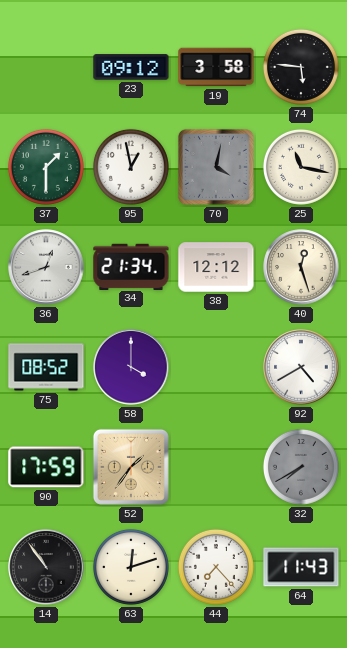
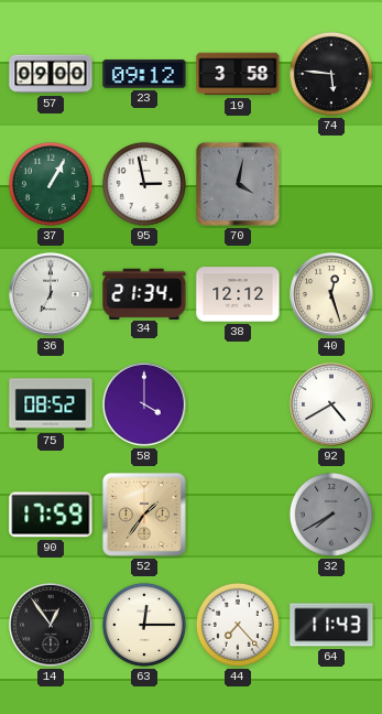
57: none -> 09:00 (51, 74)
37: 1:30 -> 1:05 (51, 184)
95: 12:58 -> 2:58 (144, 184)
25: 11:17 -> none (301, 167)
36: 12:42 -> 7:00 (51, 294)
14: 10:54 -> 12:54 (51, 625)
63: 12:12 -> 12:15 (144, 625)
